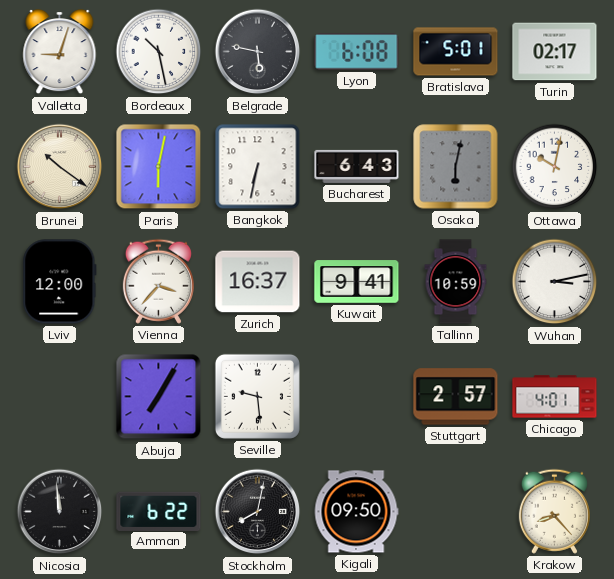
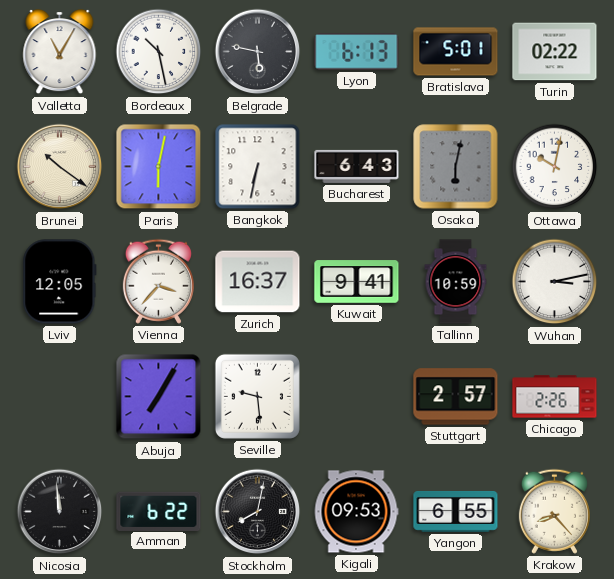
Valletta: 9:03 -> 11:05 (60, 52)
Lyon: 6:08 -> 6:13 (357, 52)
Turin: 02:17 -> 02:22 (555, 52)
Lviv: 12:00 -> 12:05 (60, 282)
Chicago: 4:01 -> 2:26 (555, 397)
Kigali: 09:50 -> 09:53 (356, 512)
Yangon: none -> 6:55 (456, 511)
